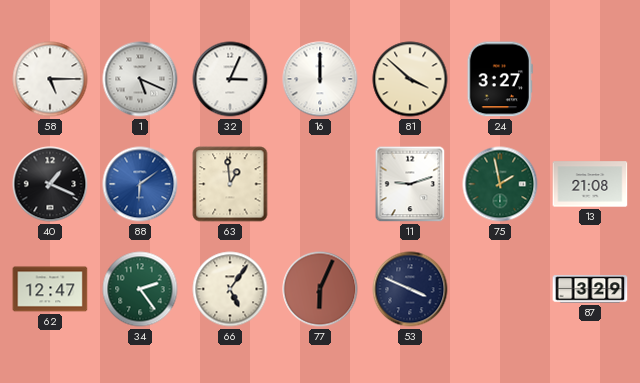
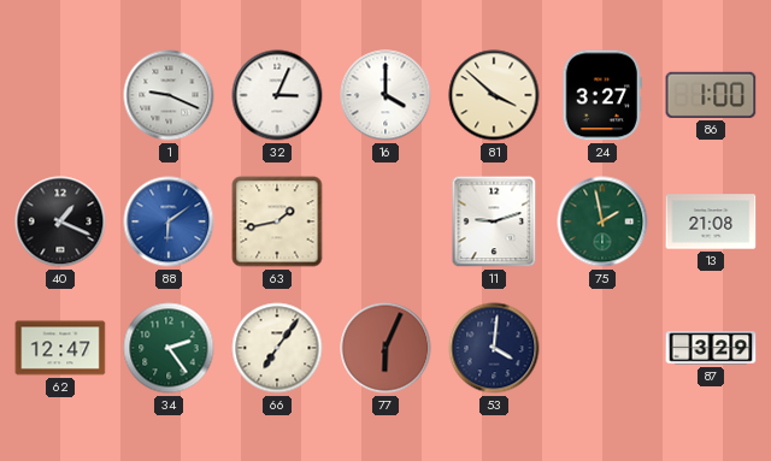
58: 5:15 -> none (50, 79)
1: 5:19 -> 9:19 (169, 95)
16: 12:00 -> 4:00 (385, 95)
86: none -> 1:00 (711, 95)
63: 12:59 -> 1:43 (277, 221)
66: 5:06 -> 7:06 (277, 348)
53: 3:49 -> 4:01 (494, 348)
